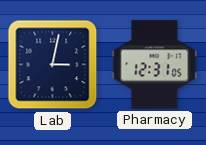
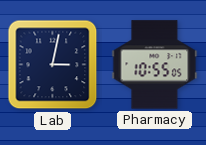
Pharmacy: 12:31 -> 10:55 (155, 65)
